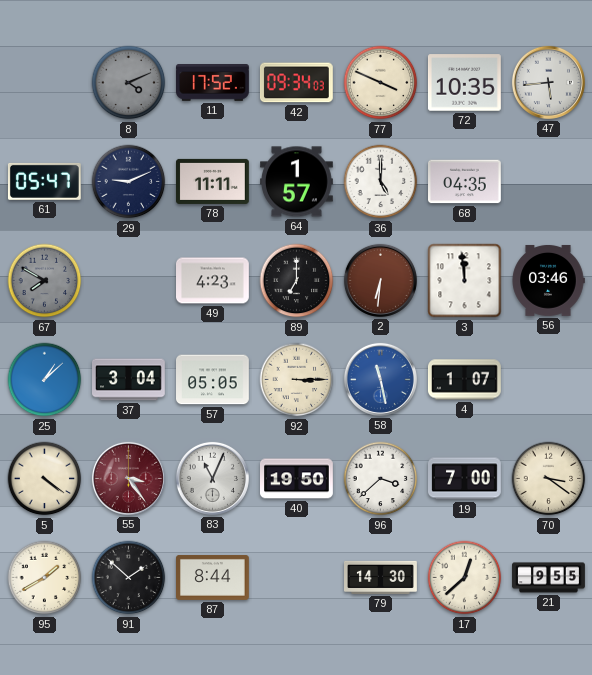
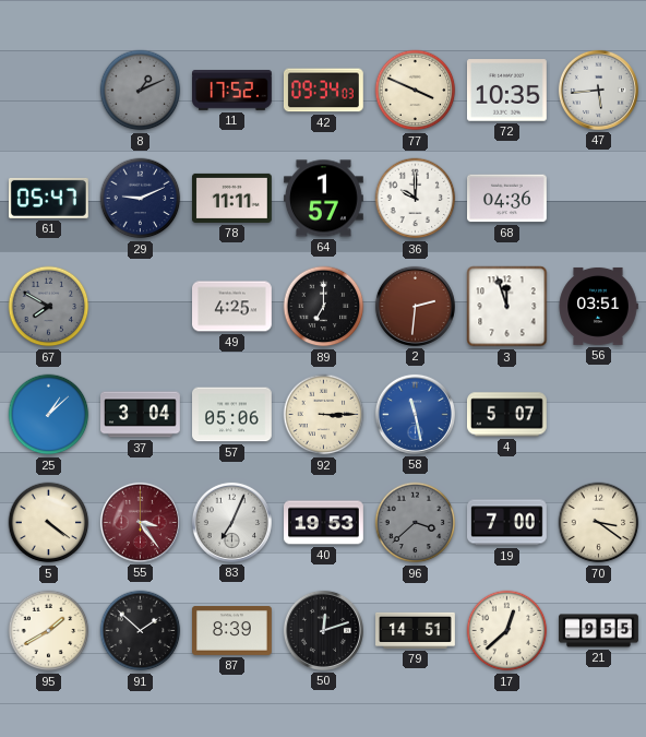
8: 4:11 -> 1:11 (141, 91)
36: 5:00 -> 10:00 (416, 199)
68: 04:35 -> 04:36 (507, 199)
49: 4:23 -> 4:25 (232, 307)
2: 6:31 -> 2:31 (415, 306)
3: 11:59 -> 11:57 (507, 307)
56: 03:46 -> 03:51 (598, 306)
57: 05:05 -> 05:06 (232, 415)
4: 1:07 -> 5:07 (507, 415)
83: 11:04 -> 7:04 (231, 522)
40: 19:50 -> 19:53 (324, 523)
96 dial: white -> grey (416, 523)
87: 8:44 -> 8:39 (232, 631)
50: none -> 12:12 (323, 630)
79: 14:30 -> 14:51 (416, 630)
